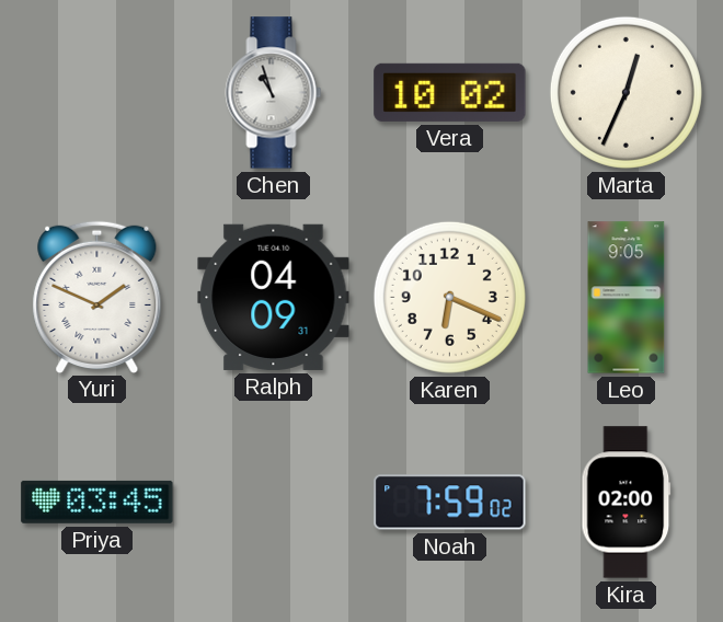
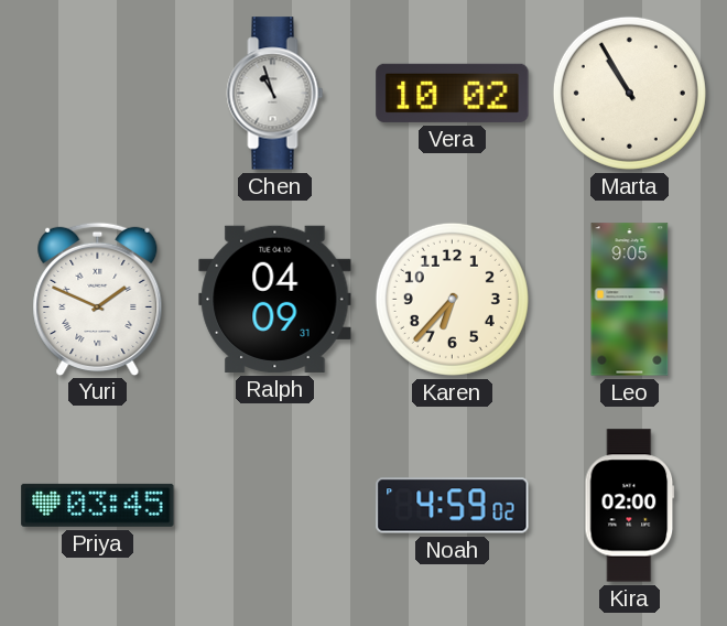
Marta: 12:34 -> 10:55 (629, 93)
Karen: 6:19 -> 6:37 (452, 299)
Noah: 7:59 -> 4:59 (453, 506)
